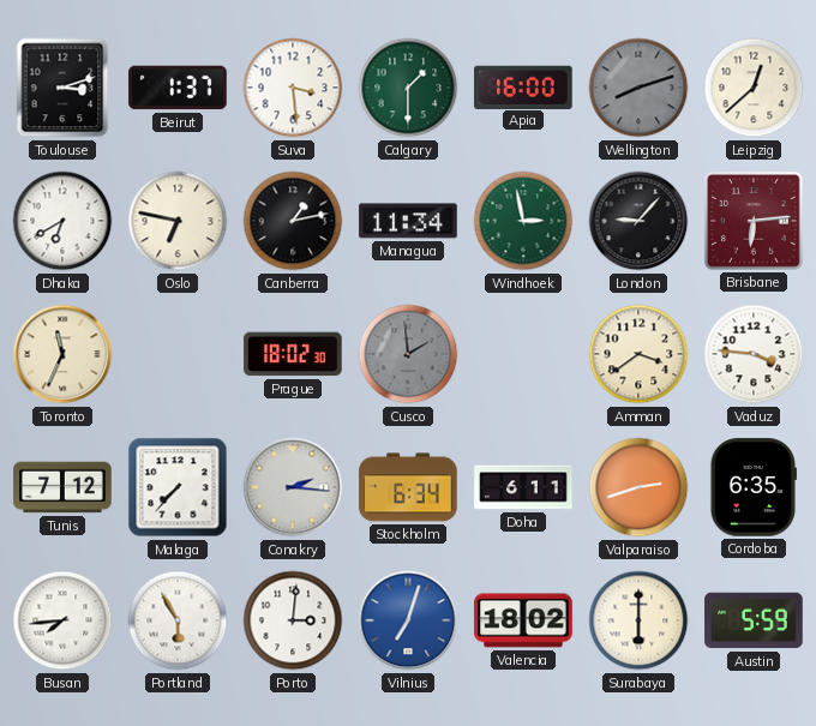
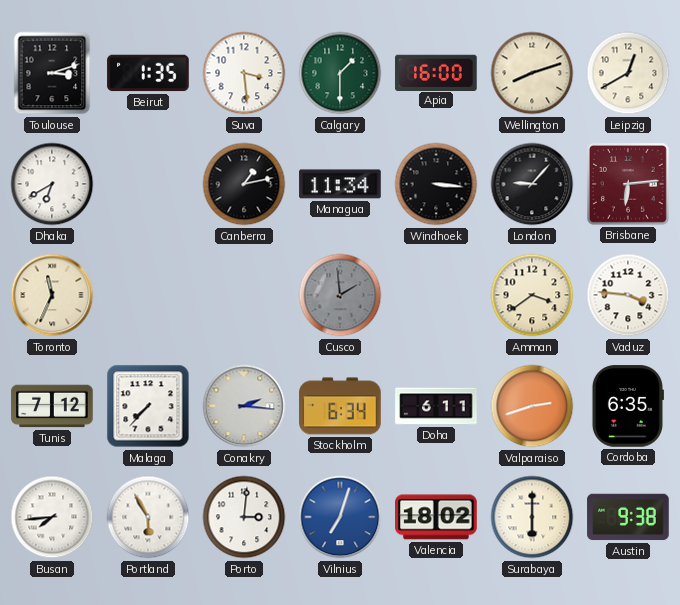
Beirut: 1:37 -> 1:35 (148, 73)
Wellington dial: grey -> cream (532, 73)
Leipzig: 12:38 -> 12:40 (628, 73)
Oslo: 6:47 -> none (178, 221)
Windhoek: 2:58 -> 3:16 (436, 184)
Windhoek dial: green -> black (436, 184)
Prague: 18:02 -> none (293, 354)
Austin: 5:59 -> 9:38 (628, 517)
